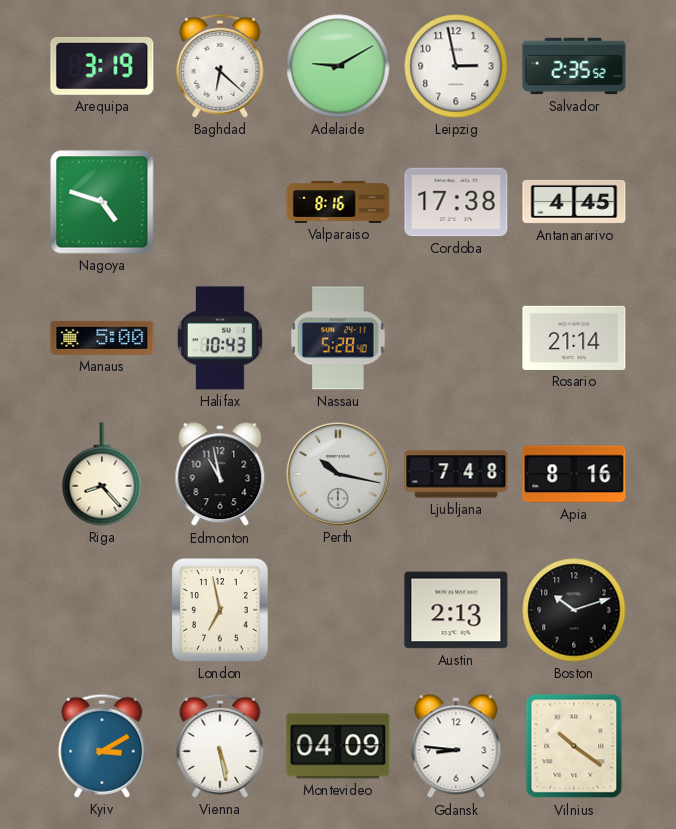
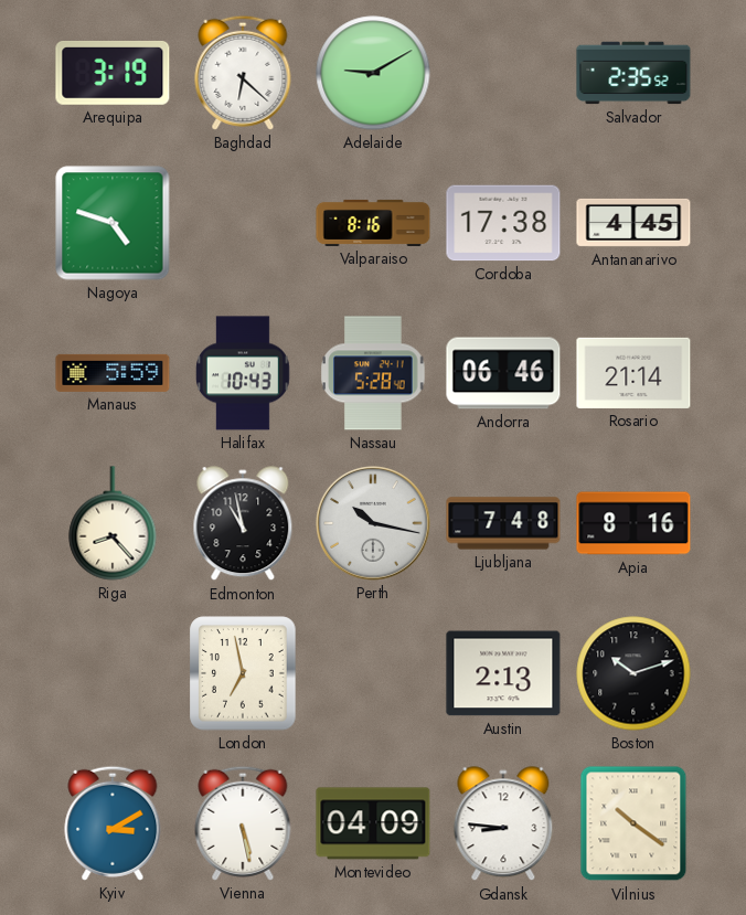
Leipzig: 2:58 -> none (456, 66)
Manaus: 5:00 -> 5:59 (113, 373)
Andorra: none -> 06:46 (503, 373)
